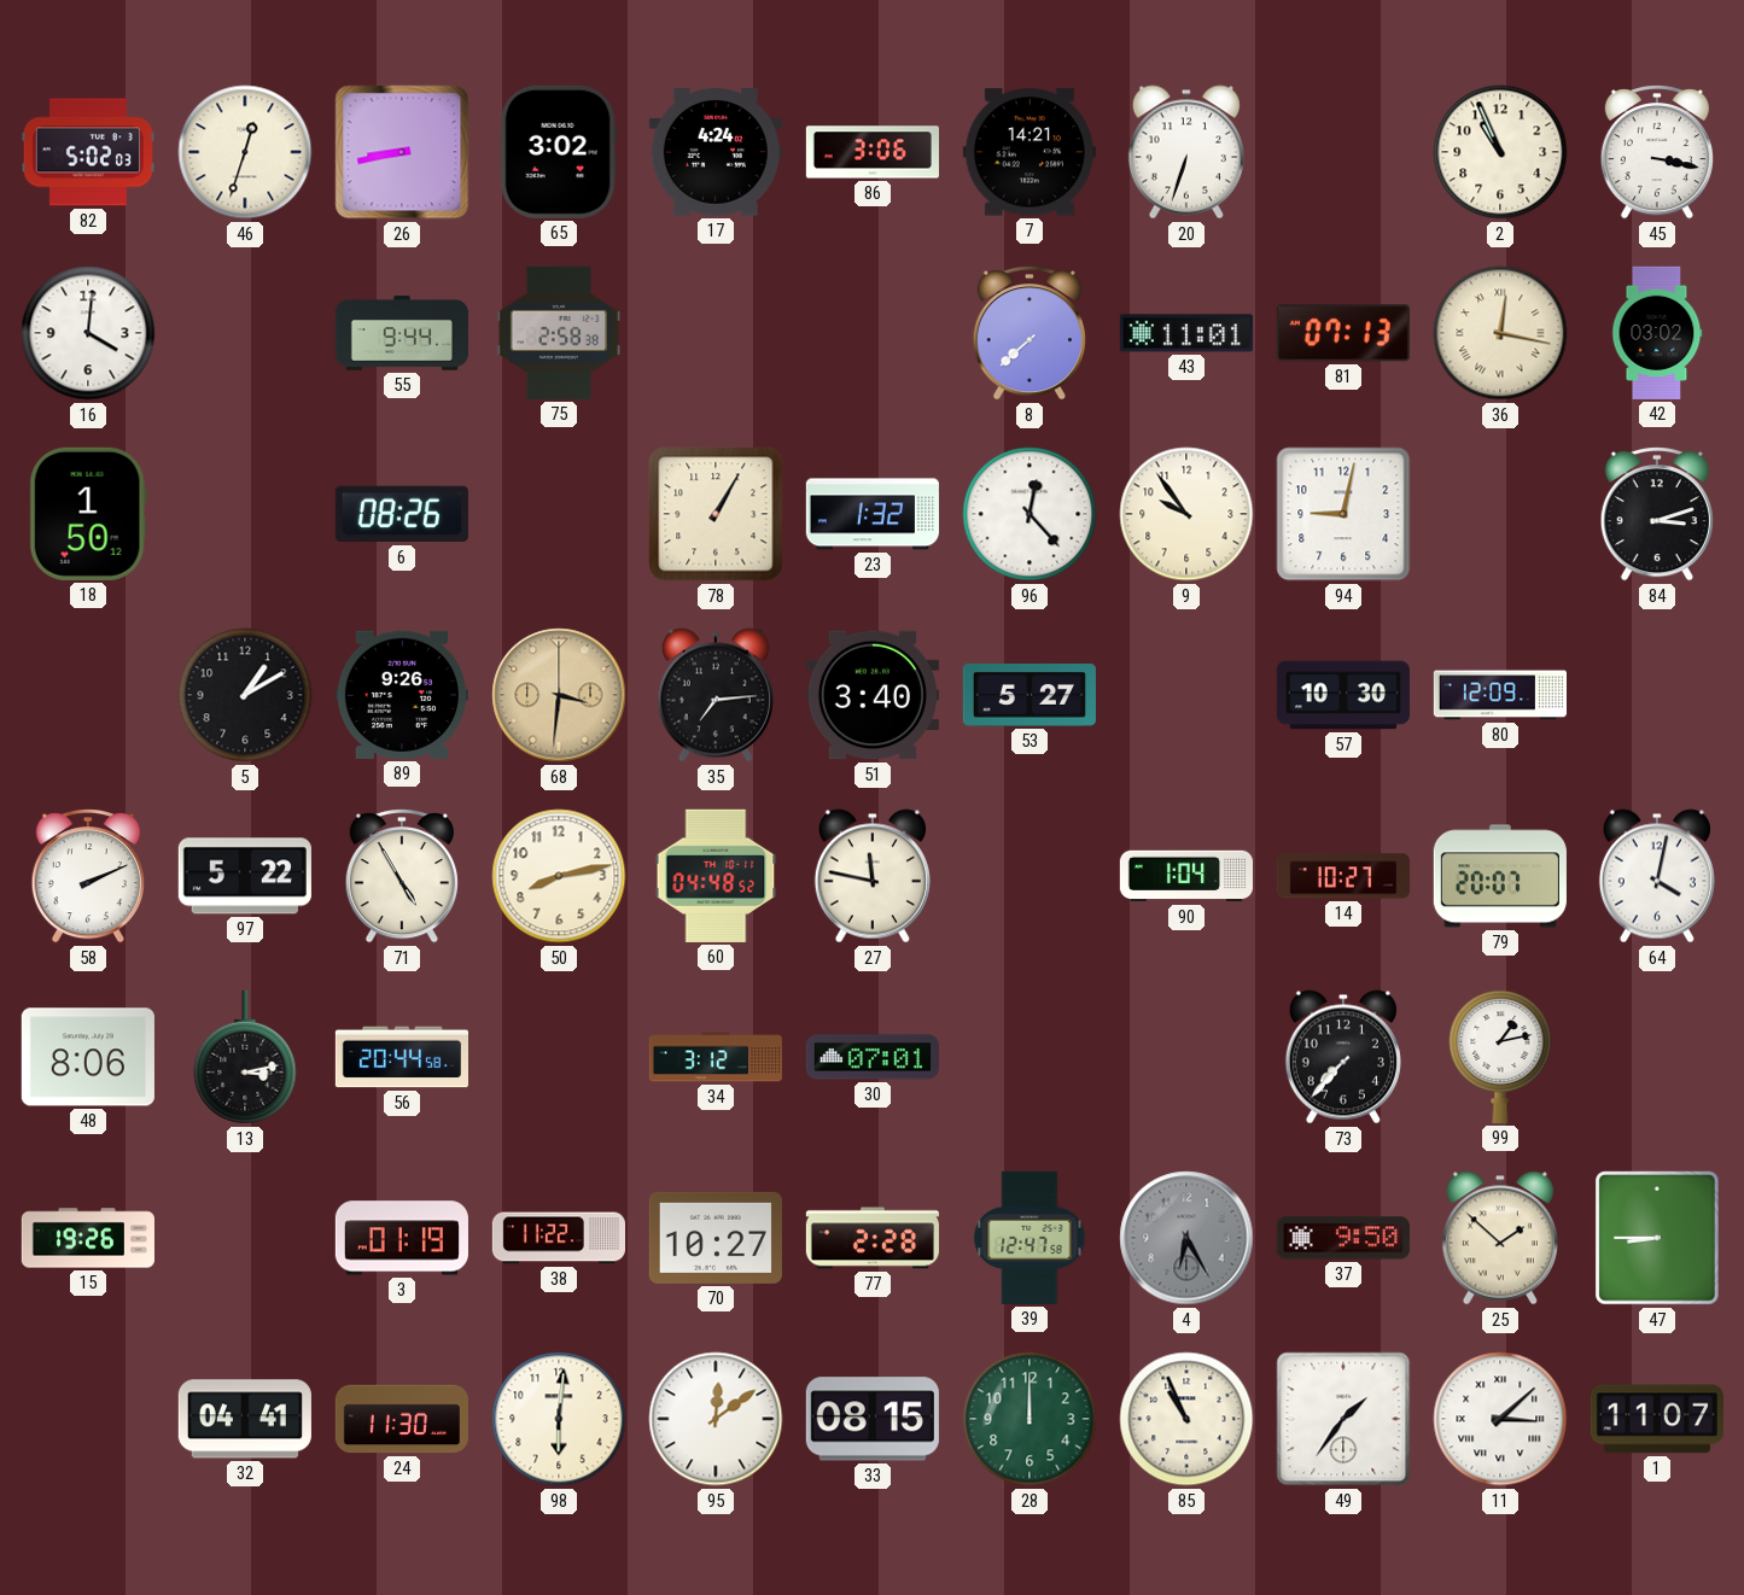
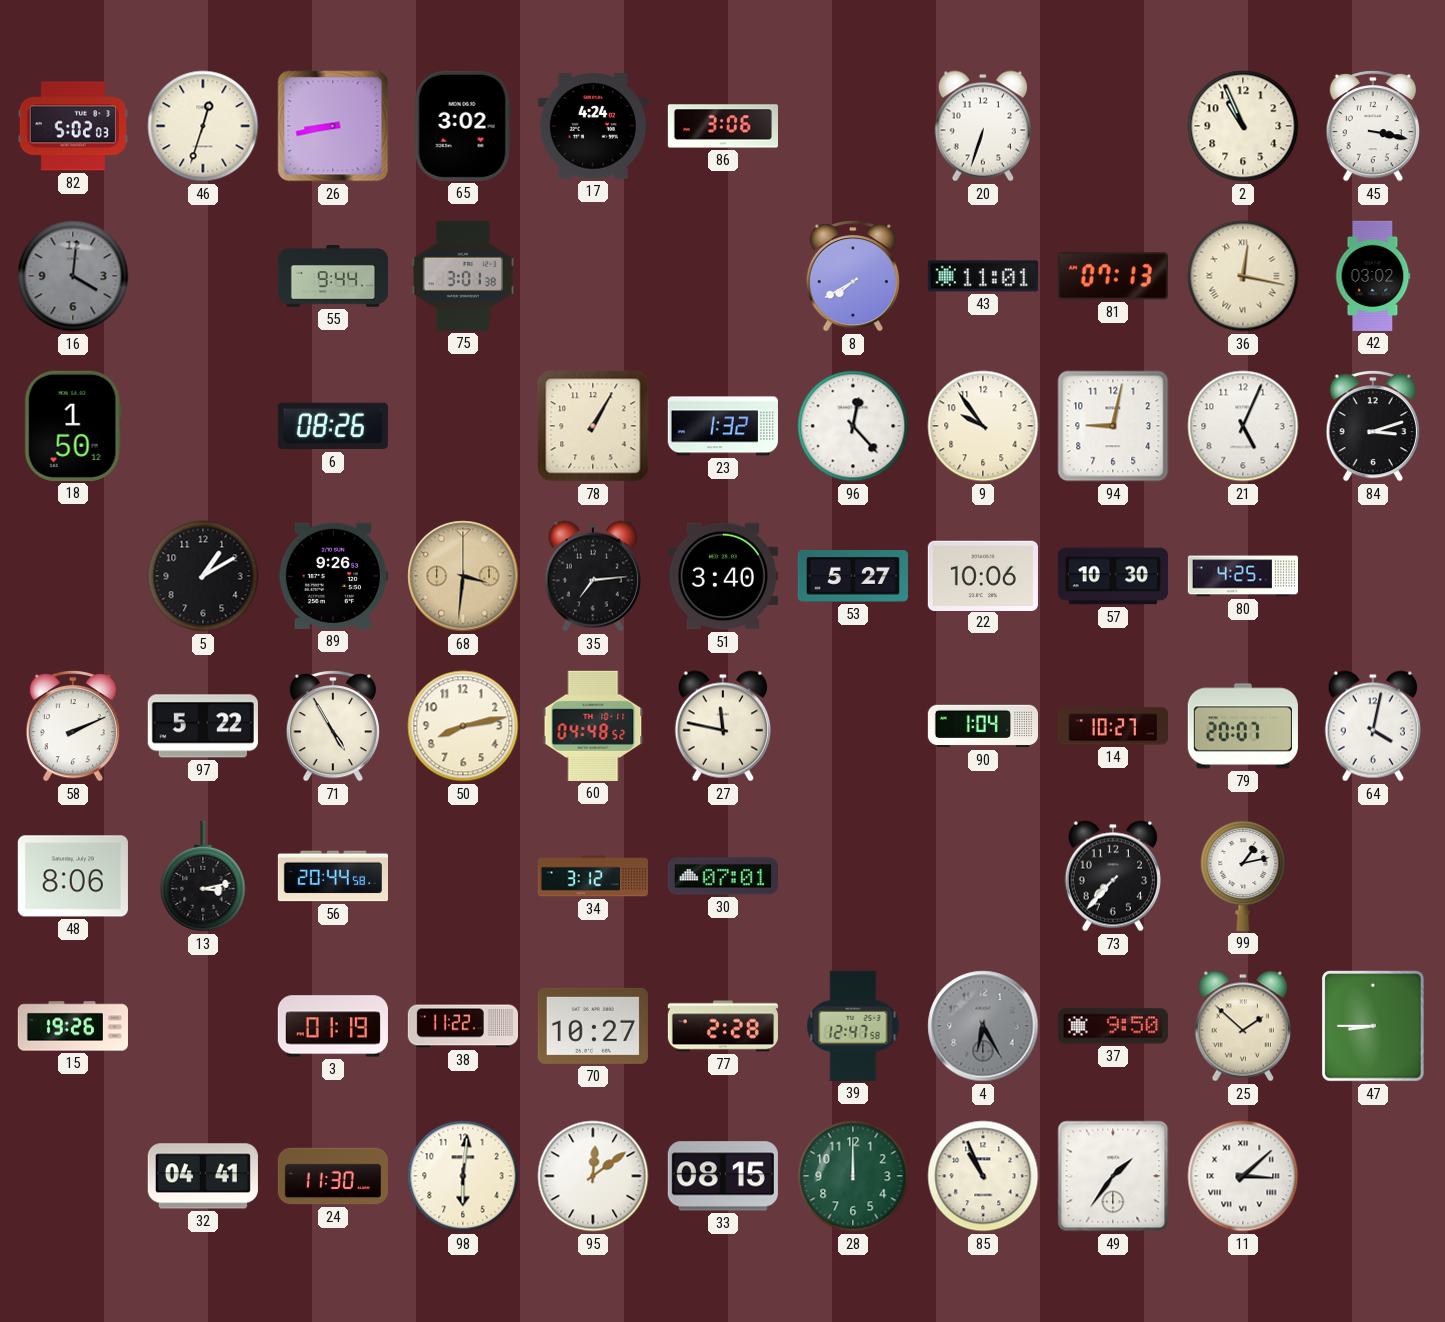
7: 14:21 -> none (1030, 152)
16 dial: white -> grey (73, 276)
75: 2:58 -> 3:01 (463, 276)
8: 7:38 -> 7:40 (853, 277)
21: none -> 5:04 (1243, 426)
22: none -> 10:06 (983, 575)
80: 12:09 -> 4:25 (1242, 576)
1: 11:07 -> none (1657, 1419)
